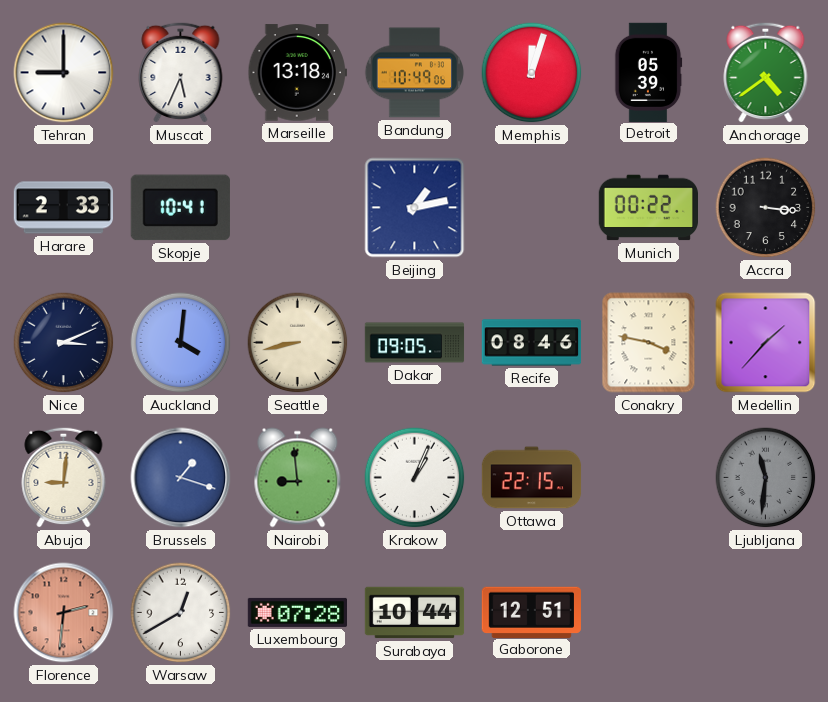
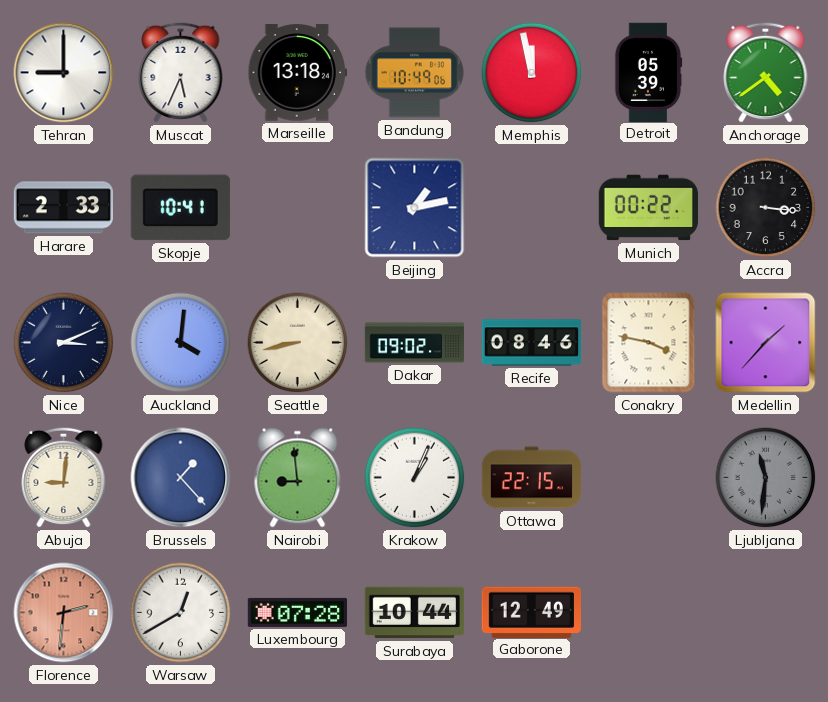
Memphis: 12:03 -> 11:58 (532, 73)
Dakar: 09:05 -> 09:02 (415, 343)
Brussels: 1:18 -> 1:23 (181, 478)
Gaborone: 12:51 -> 12:49 (531, 612)
